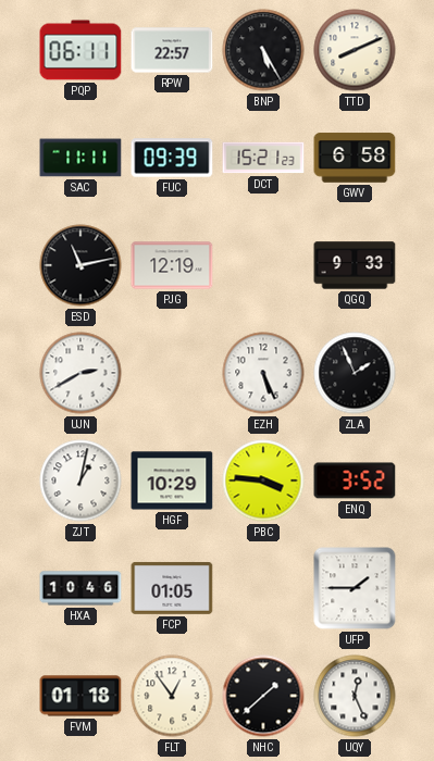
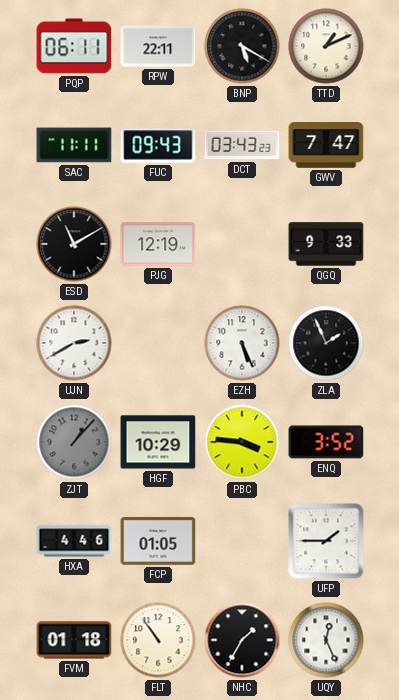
RPW: 22:57 -> 22:11 (158, 46)
BNP: 5:25 -> 5:20 (242, 46)
TTD: 8:11 -> 1:11 (326, 46)
FUC: 09:39 -> 09:43 (158, 145)
DCT: 15:21 -> 03:43 (242, 145)
GWV: 6:58 -> 7:47 (326, 145)
ESD: 11:13 -> 11:10 (74, 244)
ZJT: 1:02 -> 1:07 (74, 442)
ZJT dial: white -> grey (74, 442)
HXA: 10:46 -> 4:46 (74, 541)
FLT: 12:54 -> 10:54 (158, 640)
NHC: 1:38 -> 1:35 (242, 640)
